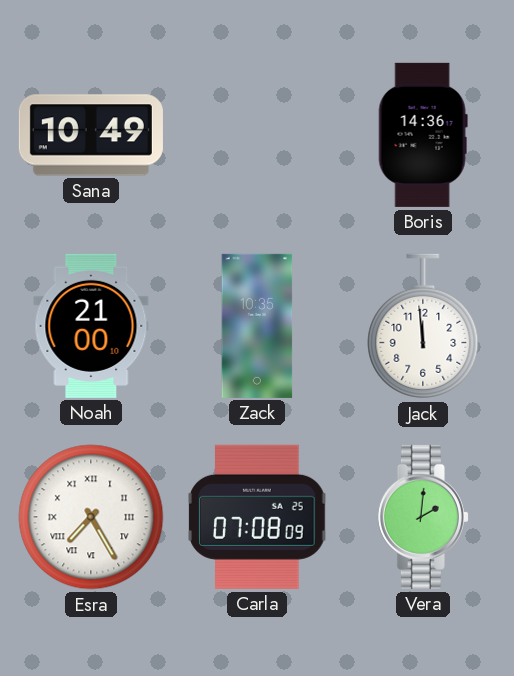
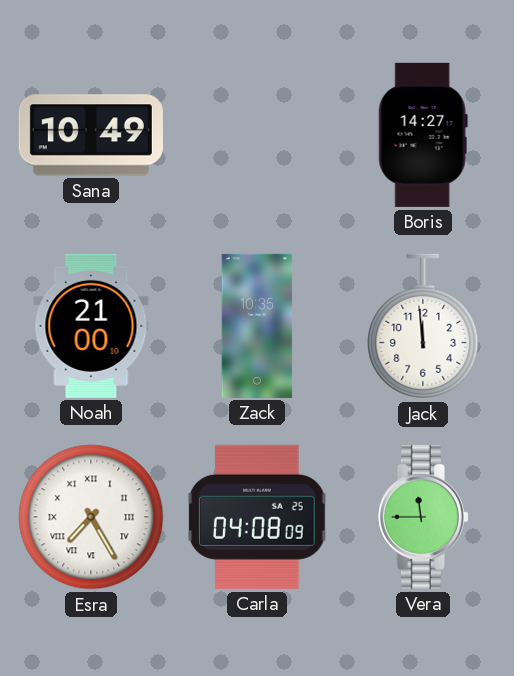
Boris: 14:36 -> 14:27 (423, 135)
Carla: 07:08 -> 04:08 (257, 517)
Vera: 2:01 -> 11:45 (423, 517)
